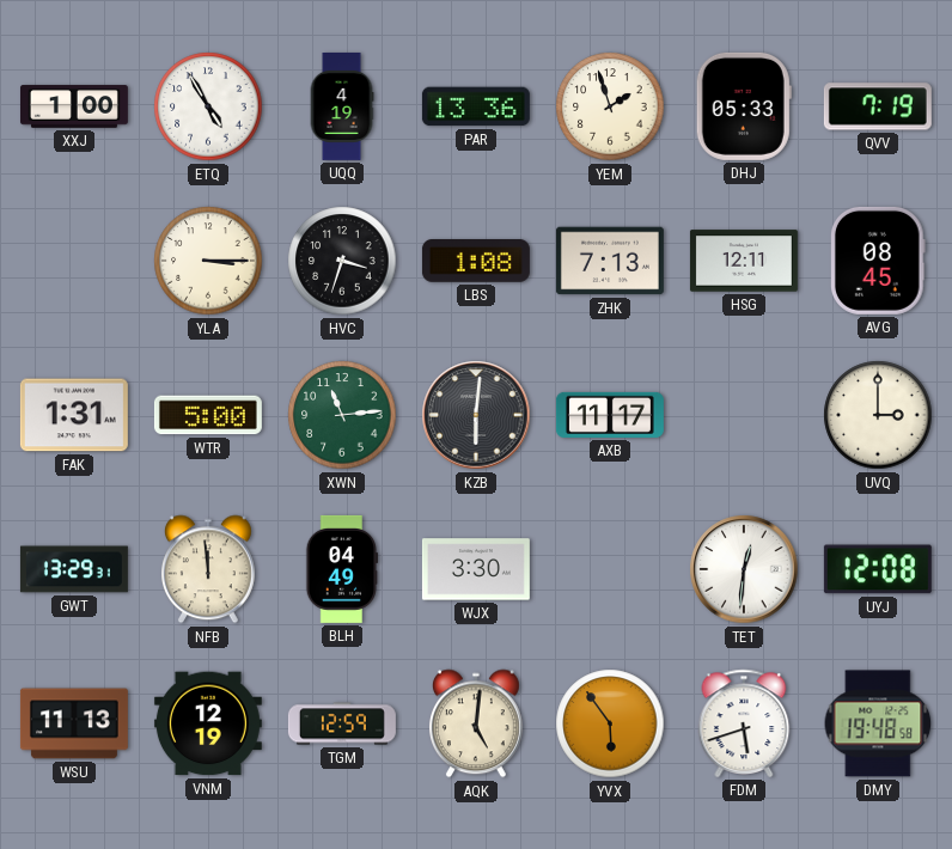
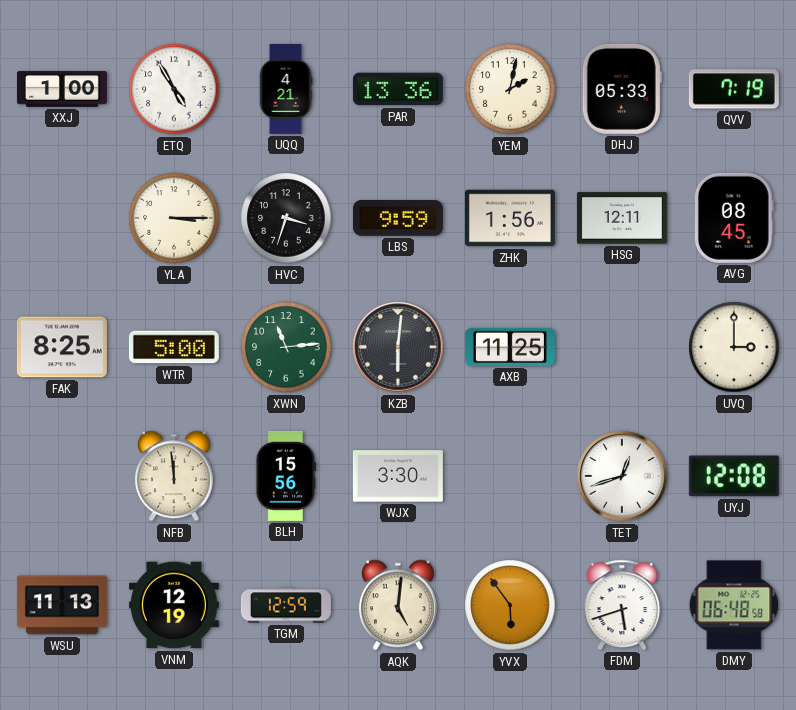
UQQ: 4:19 -> 4:21 (286, 89)
YEM: 1:57 -> 2:02 (510, 89)
LBS: 1:08 -> 9:59 (398, 218)
ZHK: 7:13 -> 1:56 (510, 218)
FAK: 1:31 -> 8:25 (62, 347)
AXB: 11:17 -> 11:25 (510, 347)
GWT: 13:29 -> none (74, 569)
BLH: 04:49 -> 15:56 (286, 476)
TET: 12:31 -> 12:42 (622, 476)
DMY: 19:48 -> 06:48 (734, 605)
